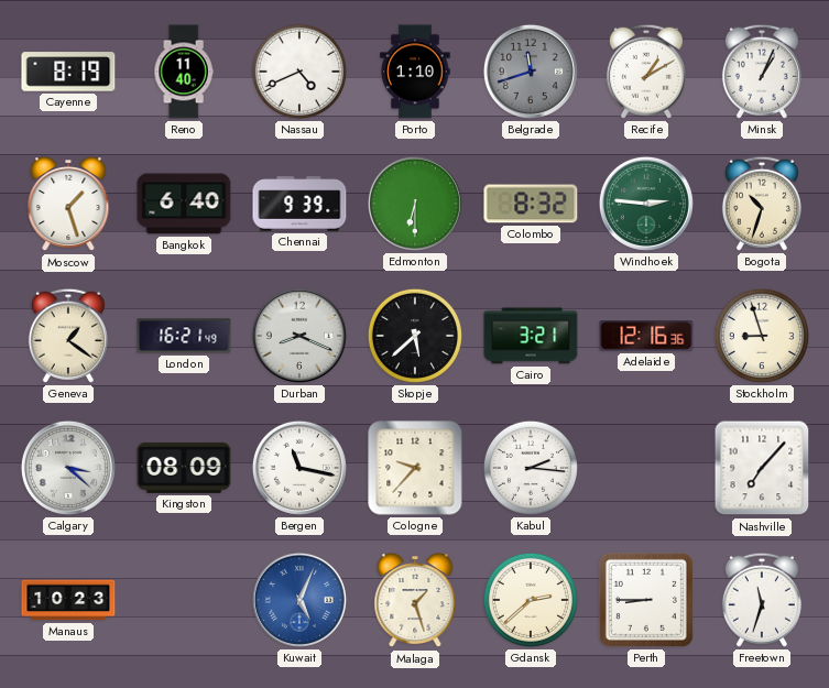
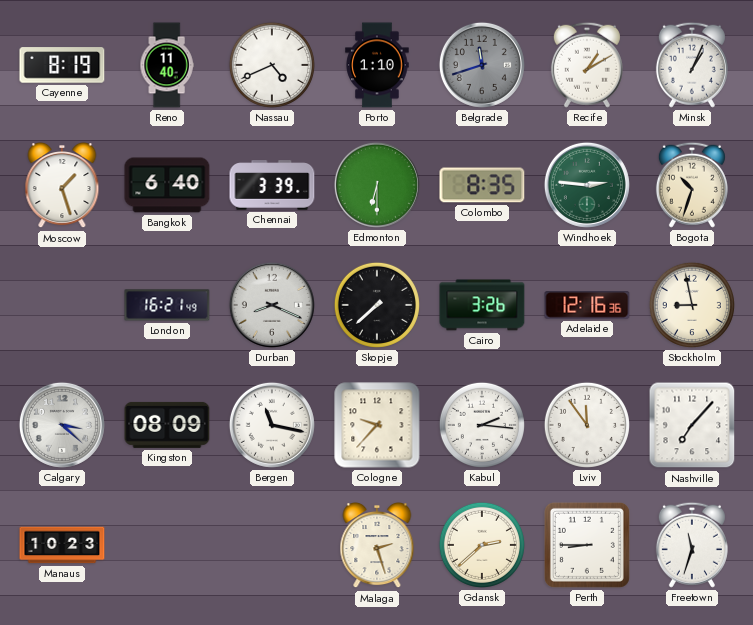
Chennai: 9:39 -> 3:39 (272, 185)
Colombo: 8:32 -> 8:35 (482, 185)
Geneva: 1:21 -> none (68, 336)
Skopje: 5:38 -> 7:38 (377, 305)
Cairo: 3:21 -> 3:26 (482, 305)
Stockholm: 8:57 -> 8:58 (692, 305)
Lviv: none -> 11:54 (587, 425)
Kuwait: 5:04 -> none (299, 600)
Malaga: 1:27 -> 2:27 (377, 546)
